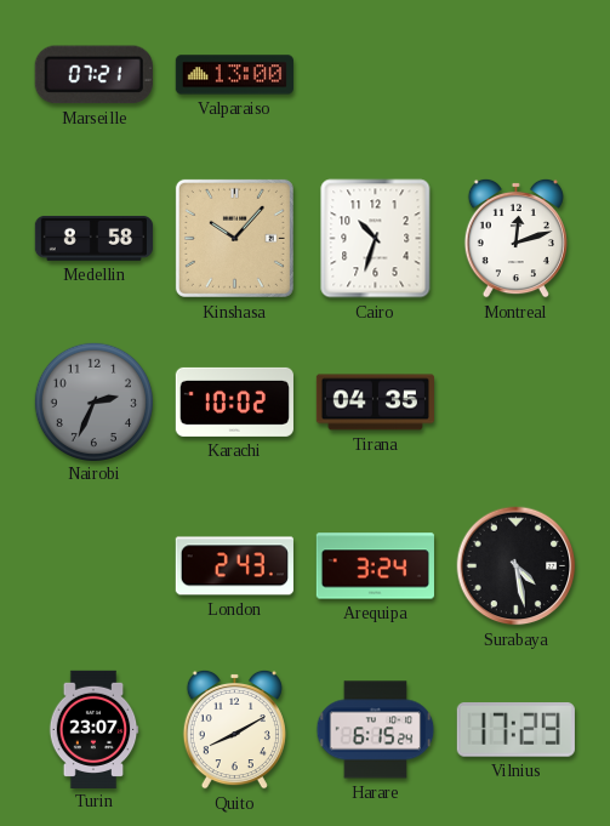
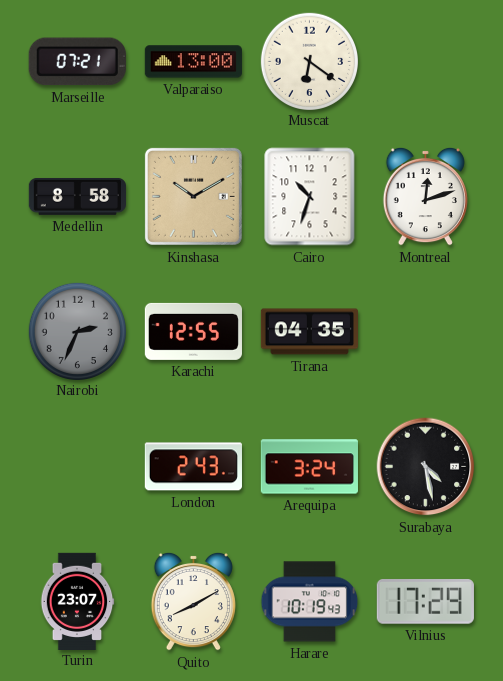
Muscat: none -> 6:21 (309, 61)
Kinshasa: 10:07 -> 10:10 (193, 196)
Karachi: 10:02 -> 12:55 (193, 331)
Harare: 6:15 -> 10:19 (310, 602)
